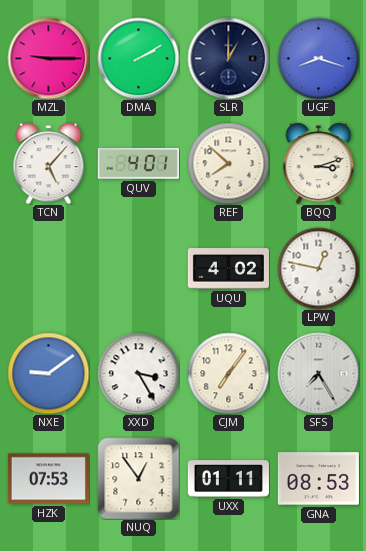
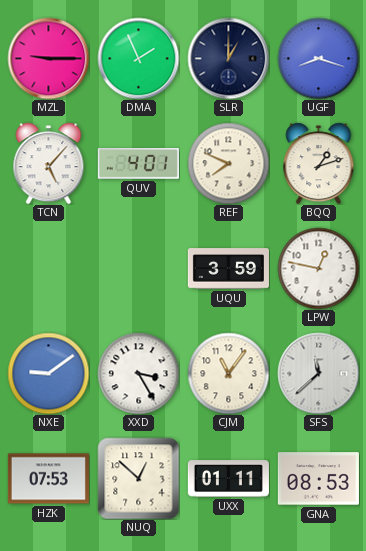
DMA: 2:10 -> 1:56 (138, 58)
REF: 7:52 -> 7:49 (228, 163)
BQQ: 3:12 -> 1:12 (319, 163)
UQU: 4:02 -> 3:59 (228, 269)
CJM: 7:06 -> 11:06 (228, 373)
SFS: 7:25 -> 11:38 (318, 373)
NUQ: 12:54 -> 12:52 (138, 478)
